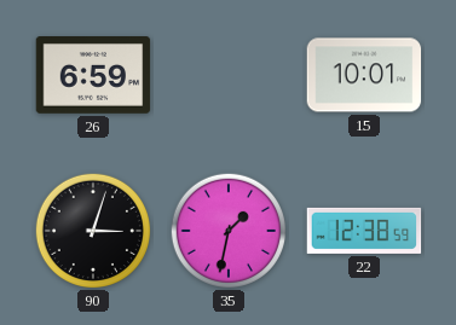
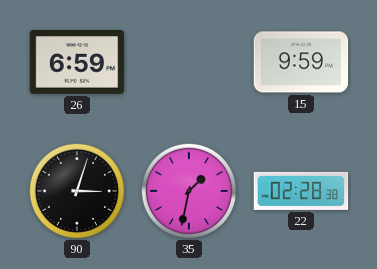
15: 10:01 -> 9:59 (301, 62)
22: 12:38 -> 02:28 (301, 191)
